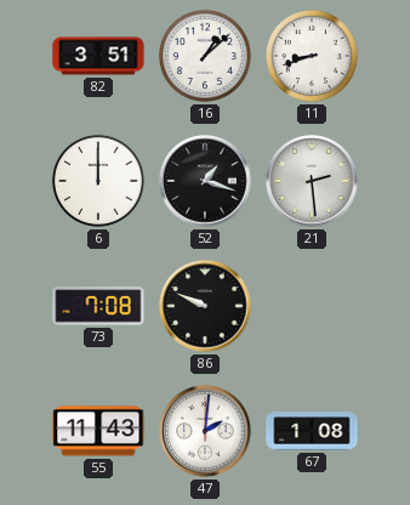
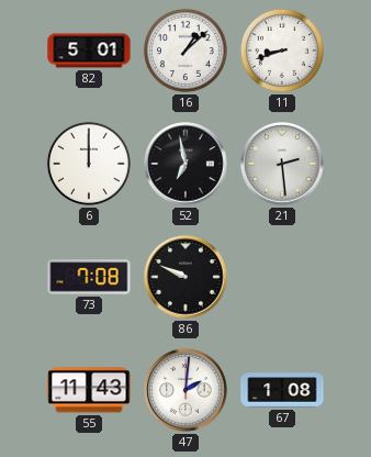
82: 3:51 -> 5:01 (89, 51)
52: 1:18 -> 6:58 (185, 164)
